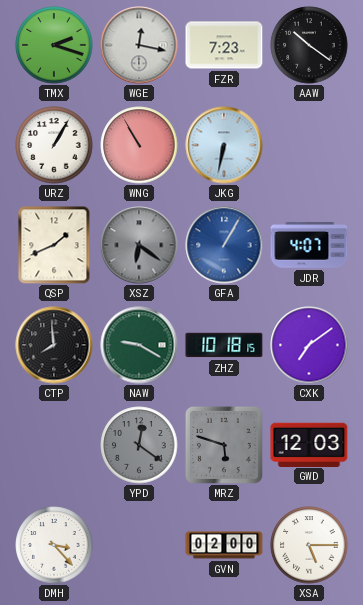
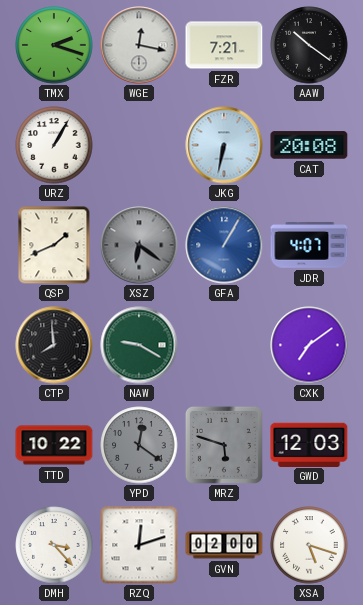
FZR: 7:23 -> 7:21 (224, 45)
WNG: 10:55 -> none (139, 145)
CAT: none -> 20:08 (309, 145)
ZHZ: 10:18 -> none (224, 345)
TTD: none -> 10:22 (54, 445)
RZQ: none -> 12:12 (139, 545)
XSA: 5:15 -> 5:18 (309, 545)
